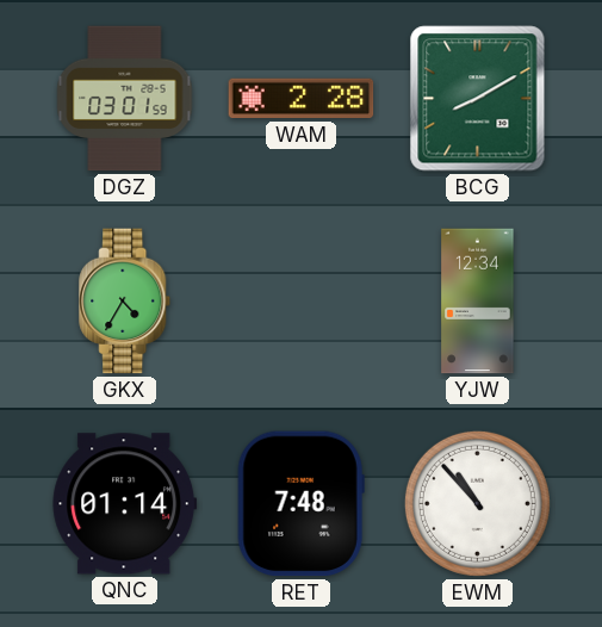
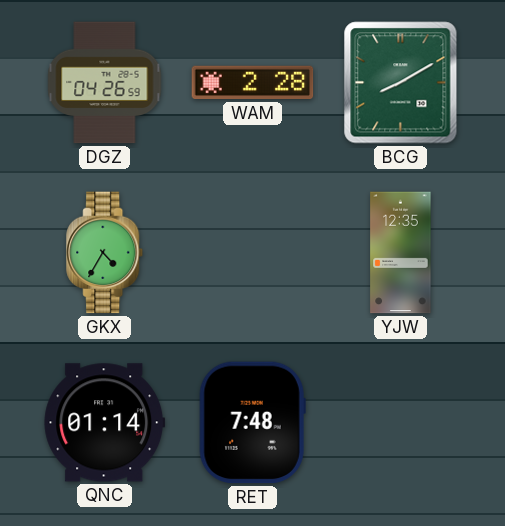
DGZ: 03:01 -> 04:26 (105, 83)
YJW: 12:34 -> 12:35 (401, 253)
EWM: 10:53 -> none (477, 503)
